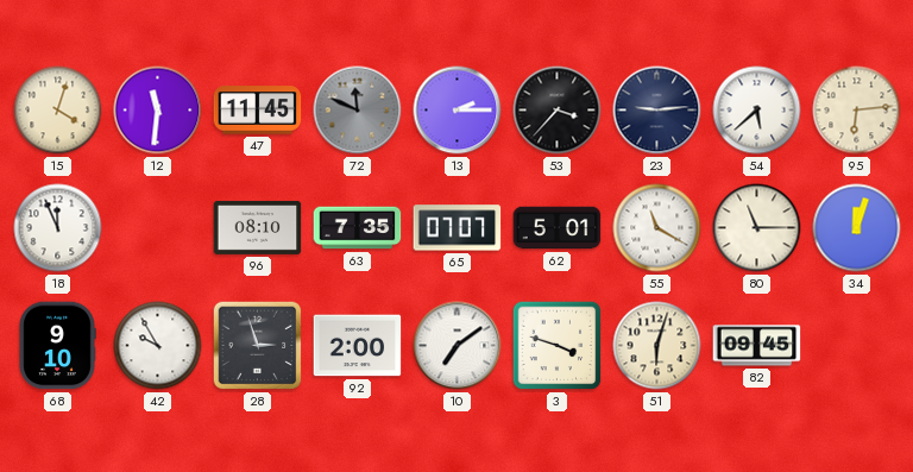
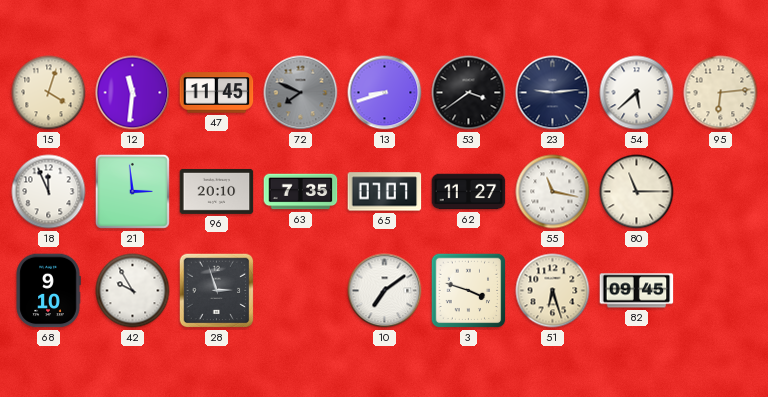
72: 11:49 -> 7:49 (301, 93)
13: 2:15 -> 8:42 (385, 93)
53: 3:37 -> 3:39 (469, 93)
21: none -> 2:59 (132, 191)
96: 08:10 -> 20:10 (217, 191)
62: 5:01 -> 11:27 (469, 192)
55: 11:20 -> 11:17 (553, 192)
34: 12:03 -> none (857, 228)
92: 2:00 -> none (358, 346)
51: 6:03 -> 6:27 (553, 291)
